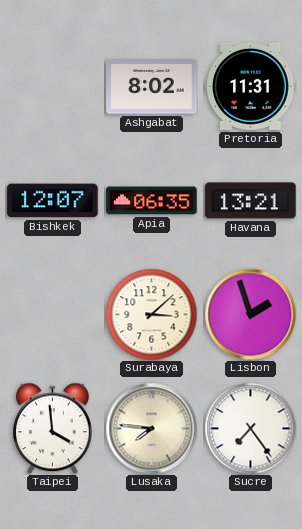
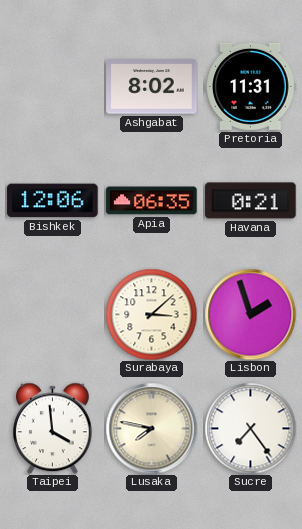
Bishkek: 12:07 -> 12:06 (53, 201)
Havana: 13:21 -> 0:21 (251, 201)
Lusaka: 7:46 -> 7:47 (151, 428)
